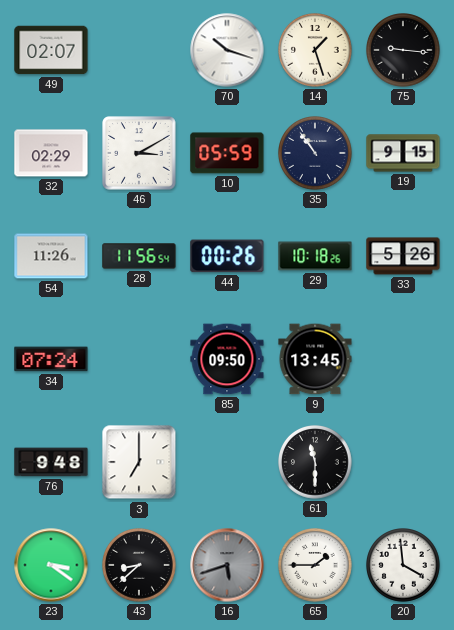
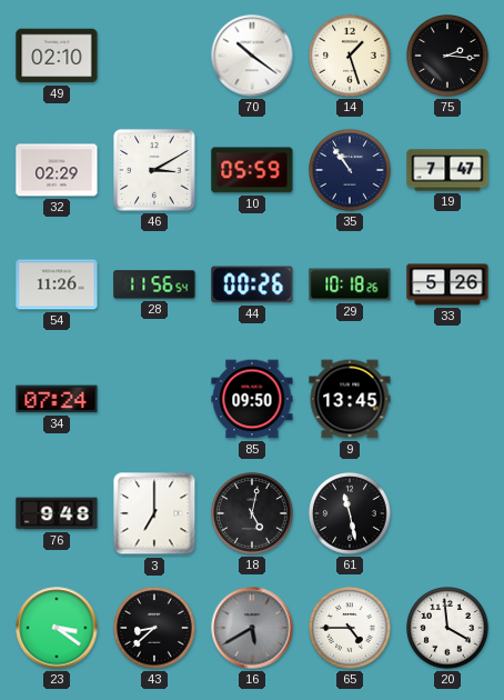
49: 02:07 -> 02:10 (57, 56)
70: 10:18 -> 10:21 (252, 56)
75: 9:16 -> 2:16 (448, 57)
19: 9:15 -> 7:47 (447, 170)
18: none -> 5:02 (253, 514)
61: 11:30 -> 11:28 (351, 514)
16: 5:42 -> 5:40 (252, 628)
65: 1:45 -> 4:45 (351, 629)
